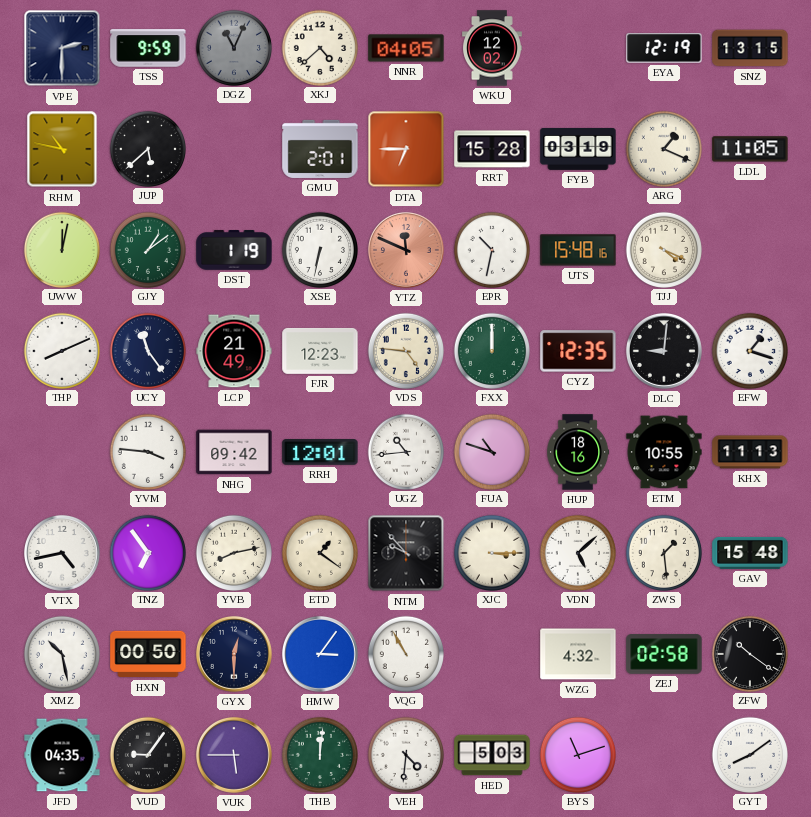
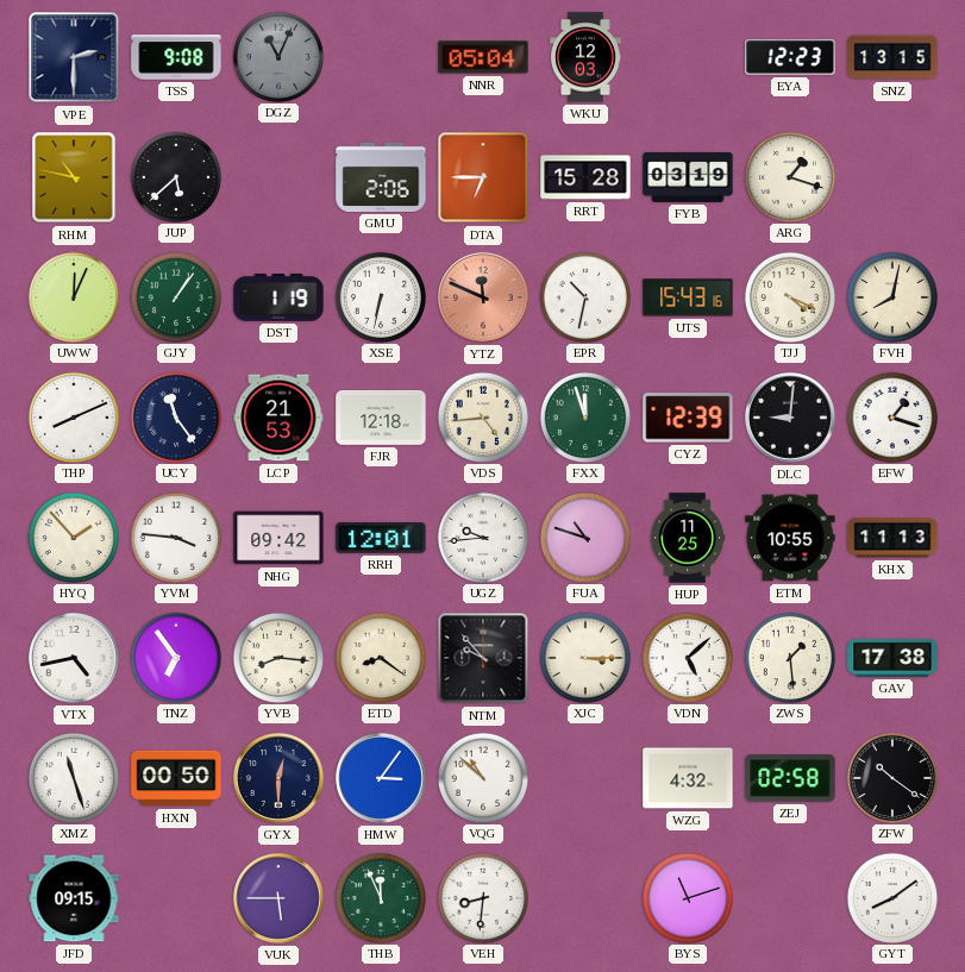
TSS: 9:59 -> 9:08 (176, 57)
XKJ: 4:38 -> none (319, 47)
NNR: 04:05 -> 05:04 (483, 57)
WKU: 12:02 -> 12:03 (587, 57)
EYA: 12:19 -> 12:23 (790, 57)
GMU: 2:01 -> 2:06 (381, 177)
ARG: 1:19 -> 1:18 (789, 176)
LDL: 11:05 -> none (750, 149)
UWW: 12:02 -> 12:04 (73, 296)
GJY: 1:09 -> 1:06 (175, 296)
UTS: 15:48 -> 15:43 (688, 297)
FVH: none -> 8:02 (891, 296)
LCP: 21:49 -> 21:53 (278, 418)
FJR: 12:23 -> 12:18 (381, 418)
VDS: 4:46 -> 4:44 (482, 416)
FXX: 12:00 -> 11:57 (584, 416)
CYZ: 12:35 -> 12:39 (688, 418)
HYQ: none -> 1:53 (73, 537)
UGZ: 10:44 -> 9:44 (482, 537)
HUP: 18:16 -> 11:25 (688, 538)
YVB: 8:13 -> 8:16 (277, 657)
ETD: 1:21 -> 8:21 (380, 657)
GAV: 15:48 -> 17:38 (892, 658)
XMZ: 10:28 -> 11:27 (73, 777)
VQG: 10:55 -> 10:52 (482, 777)
JFD: 04:35 -> 09:15 (74, 898)
VUD: 9:06 -> none (147, 754)
THB: 12:01 -> 11:56 (380, 897)
VEH: 4:31 -> 8:31 (482, 897)
HED: 5:03 -> none (492, 755)
